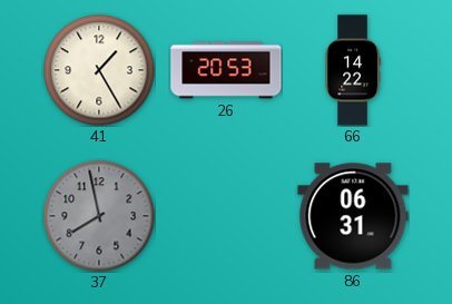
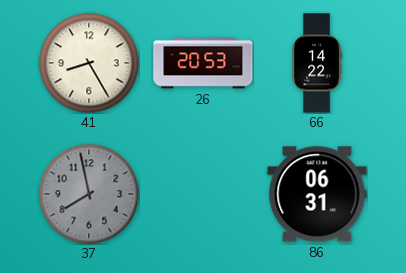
41: 1:25 -> 8:25 (89, 63)
